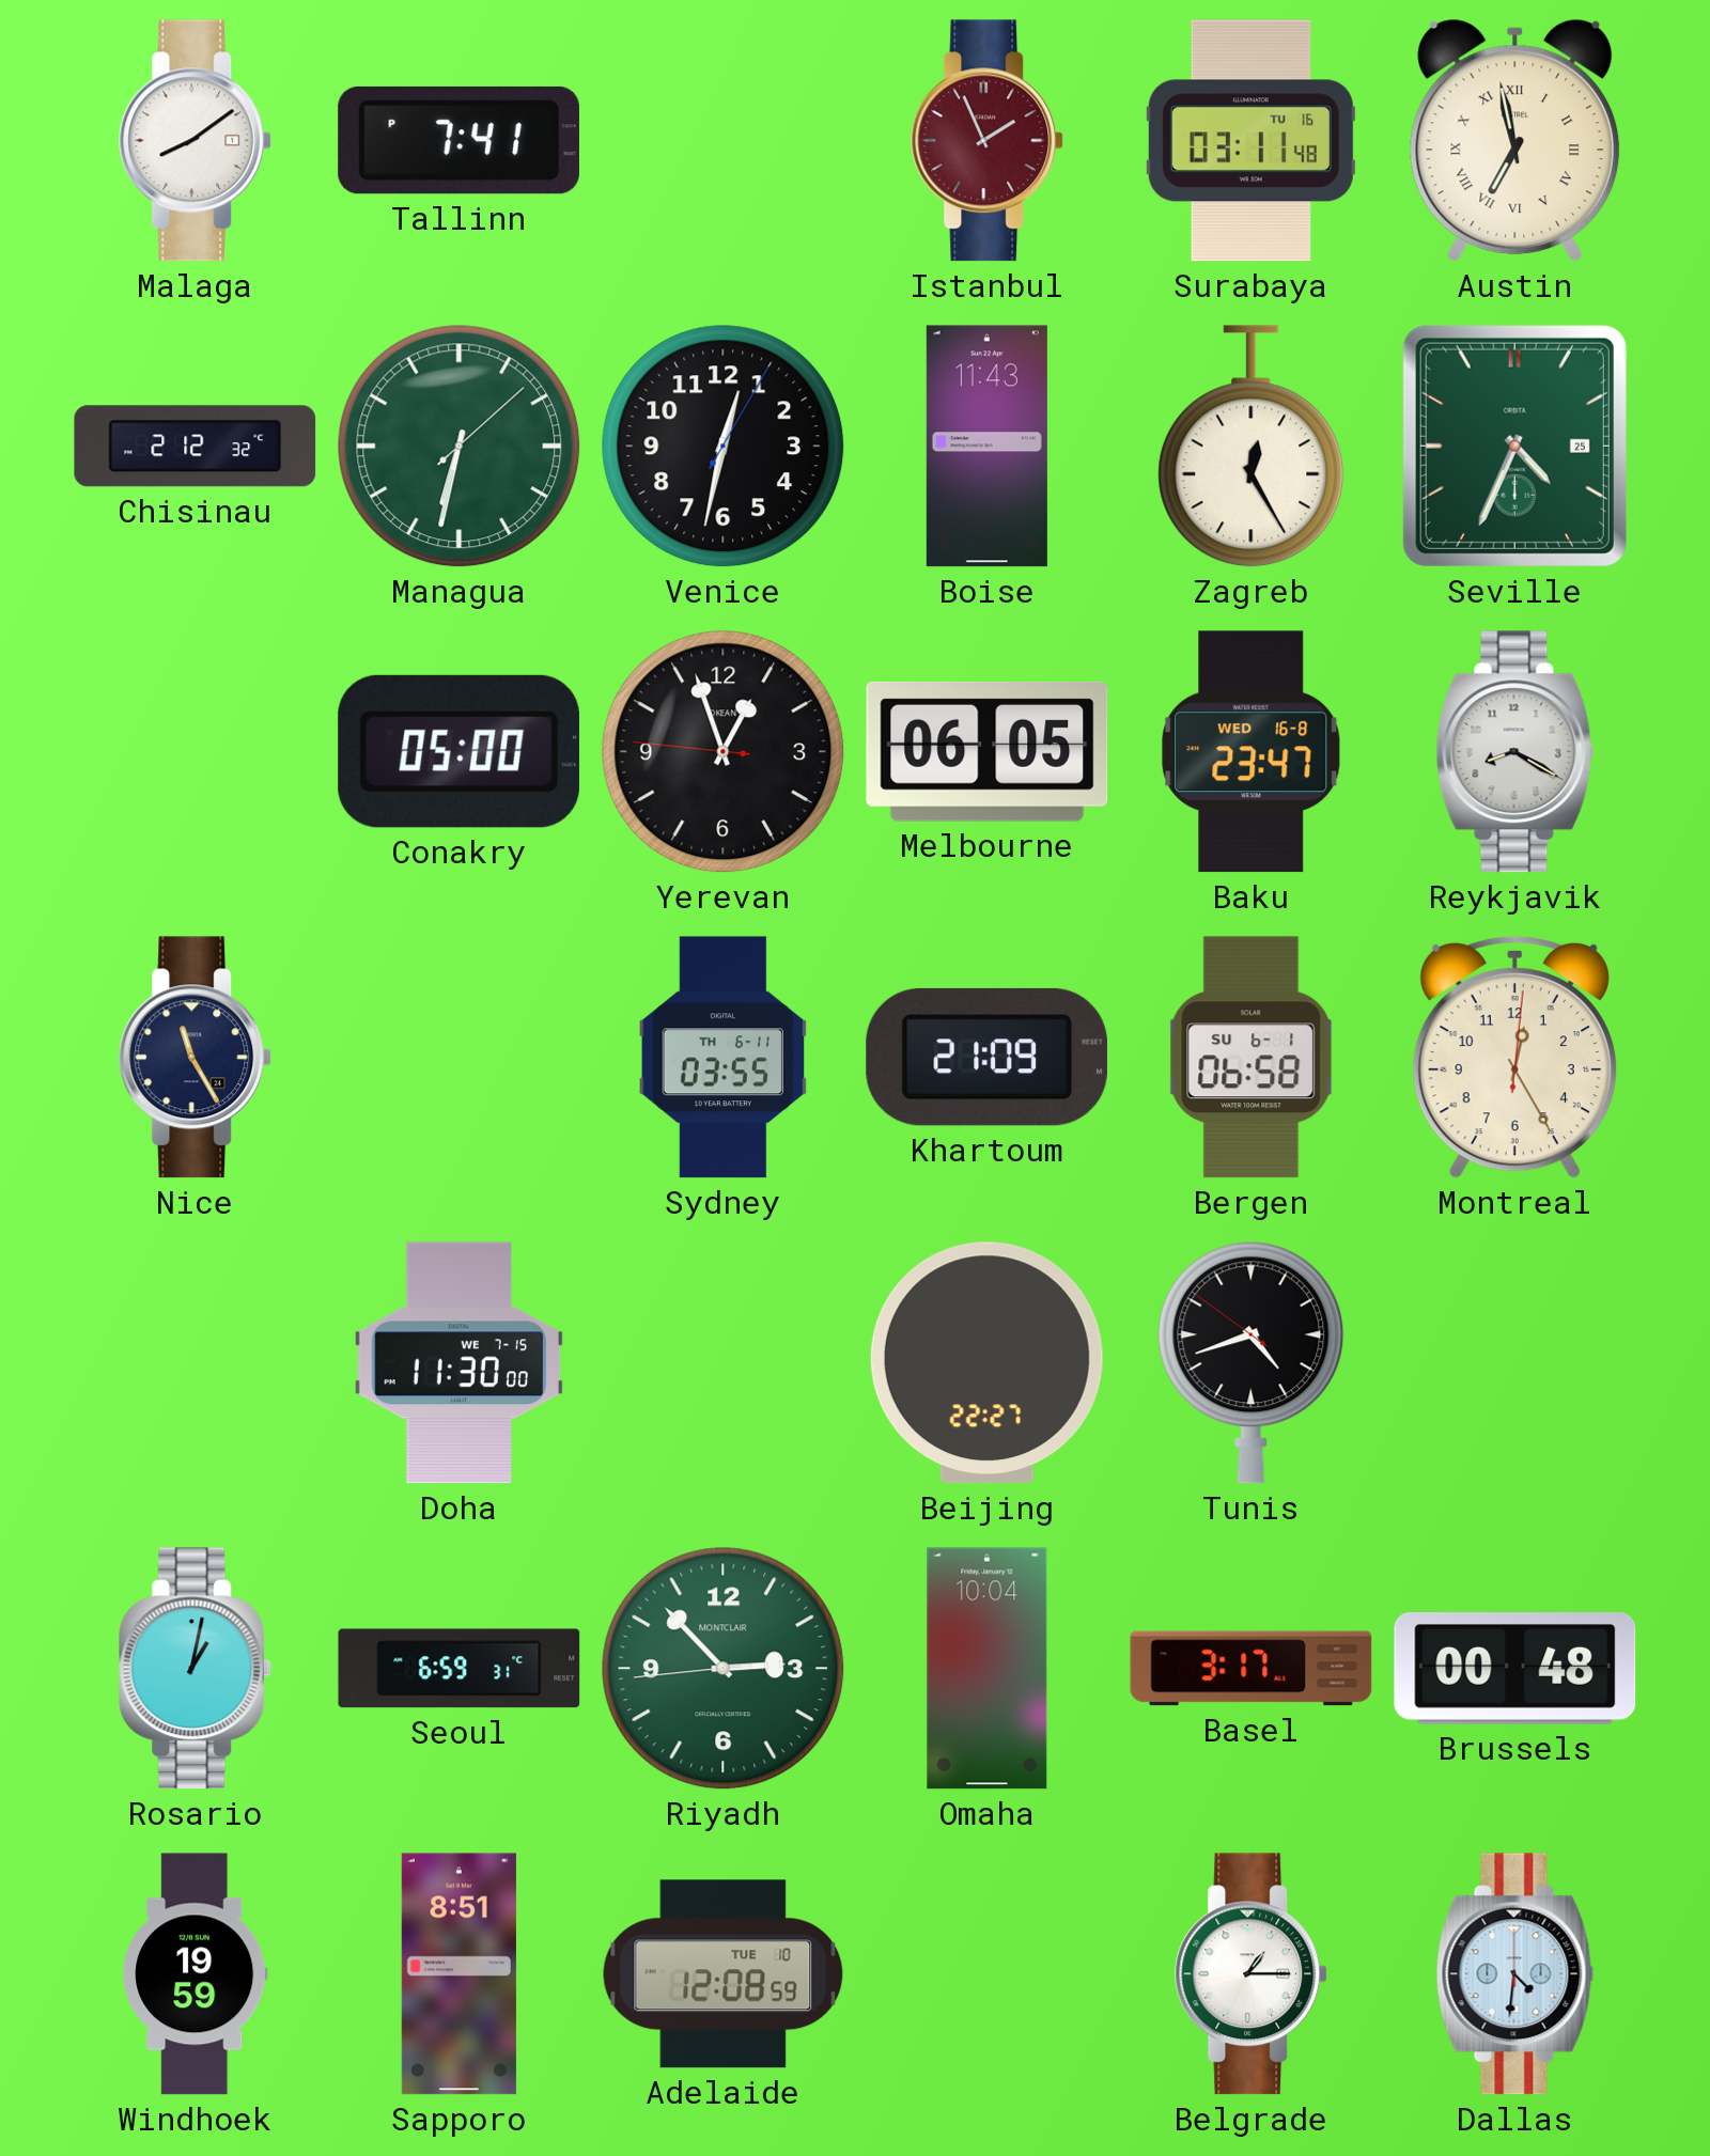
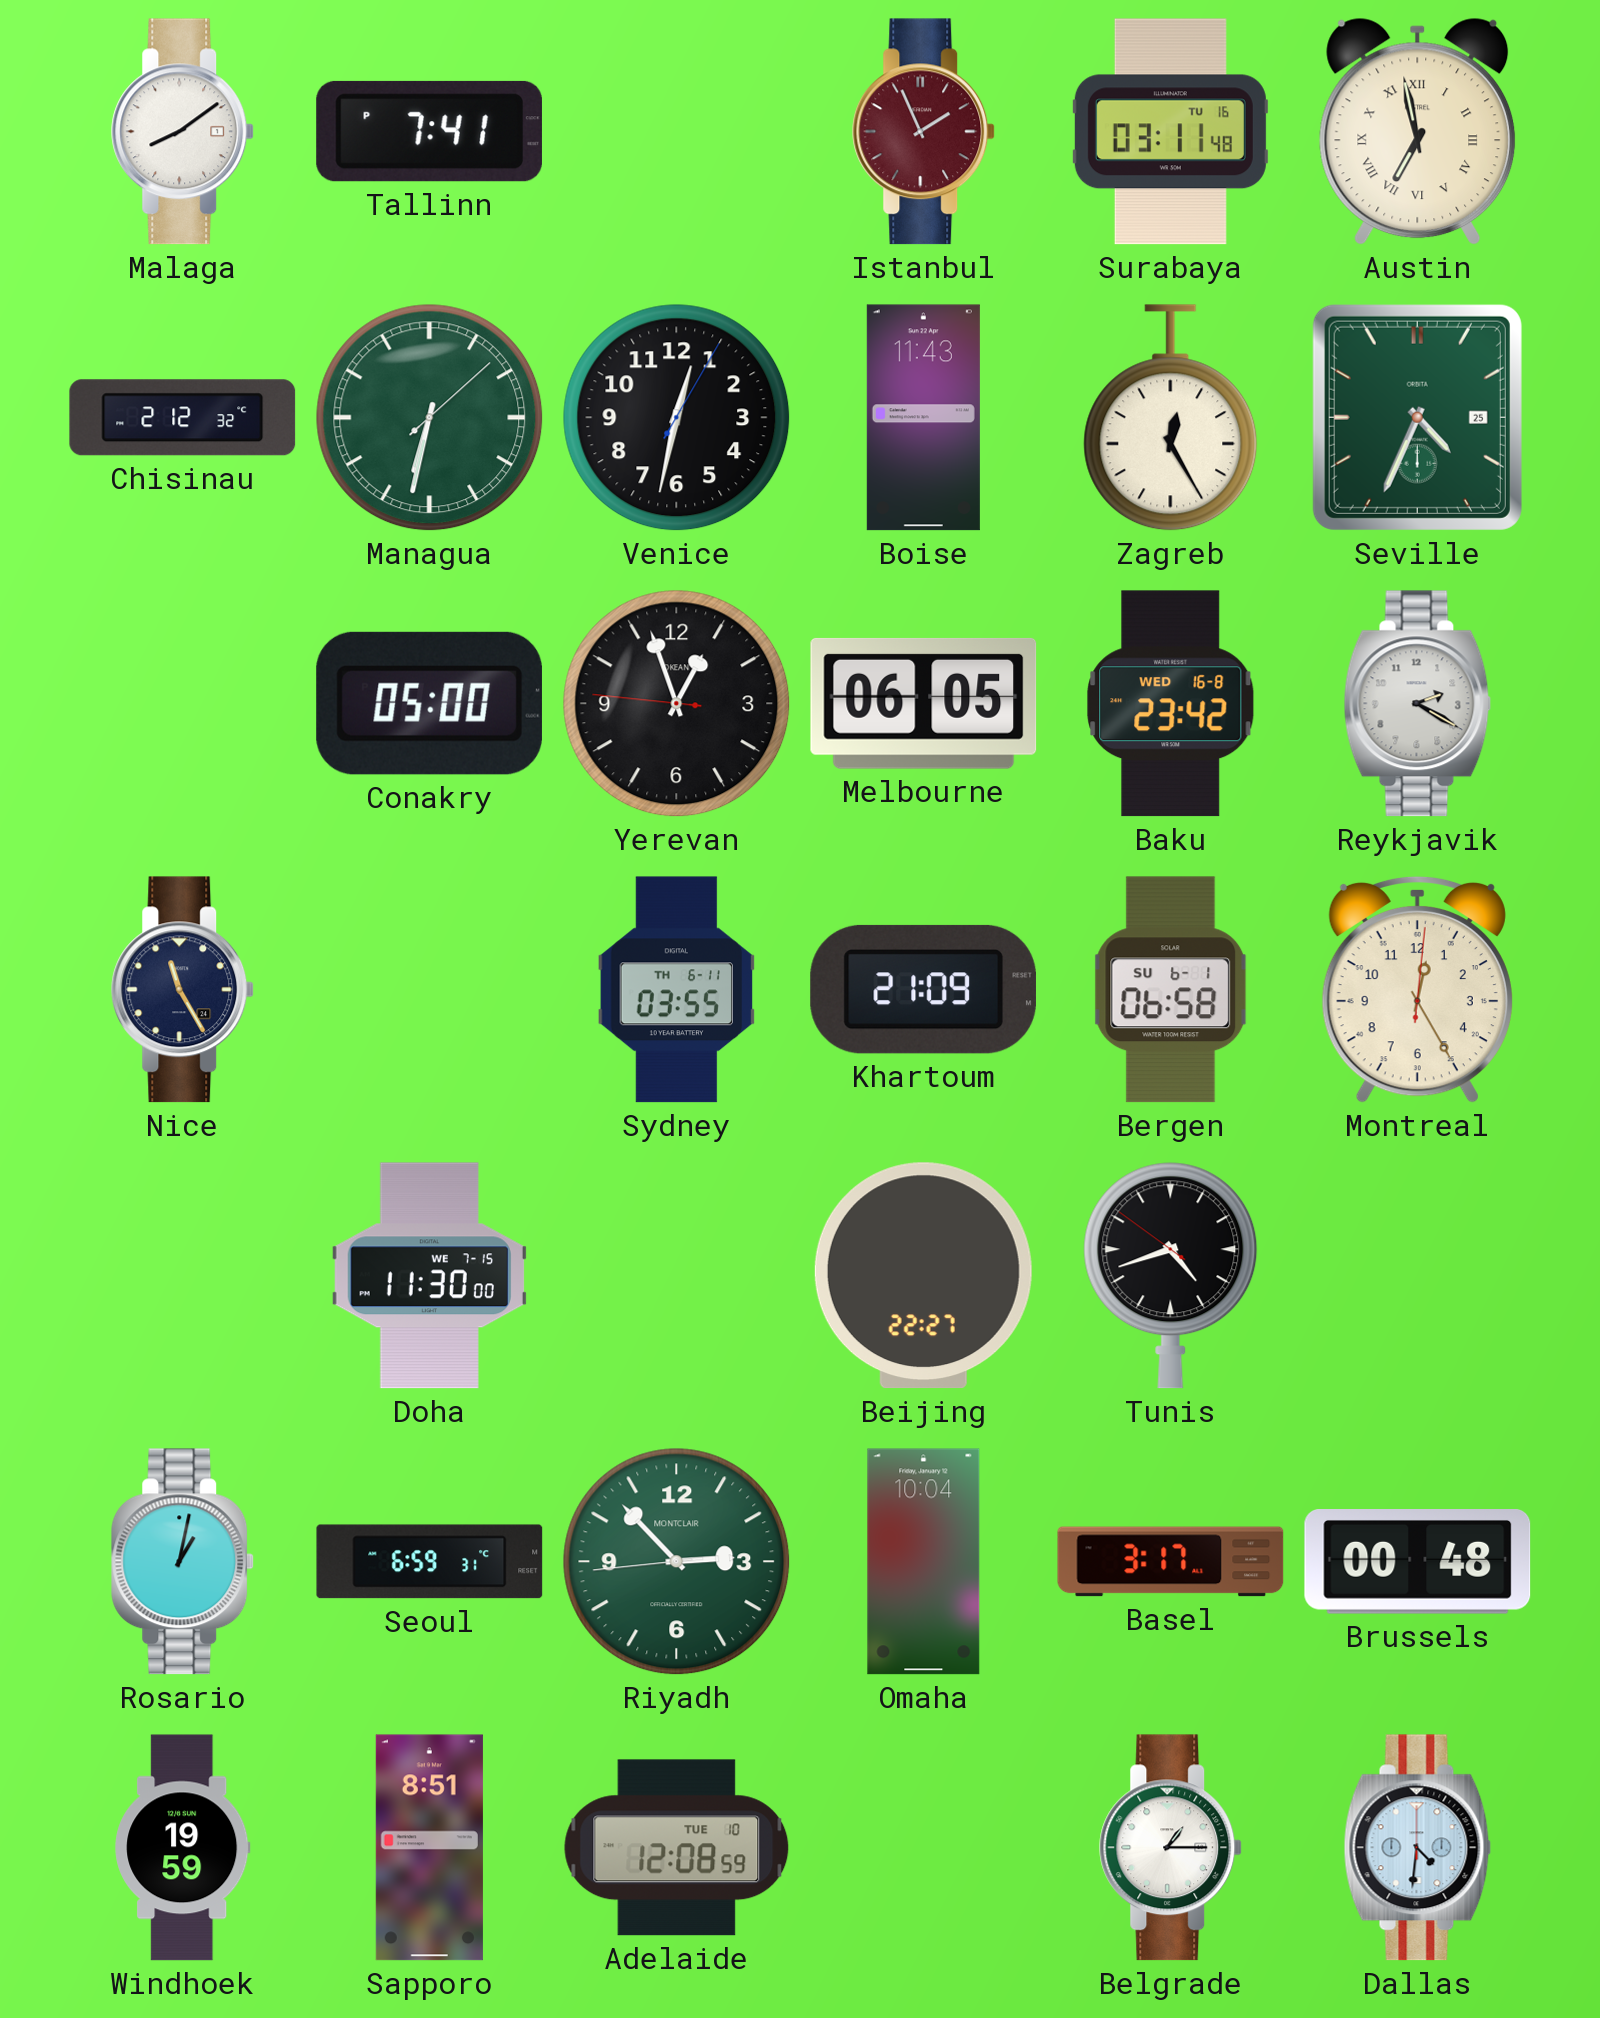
Baku: 23:47 -> 23:42 (1171, 704)
Reykjavik: 8:20 -> 2:20 (1418, 704)
